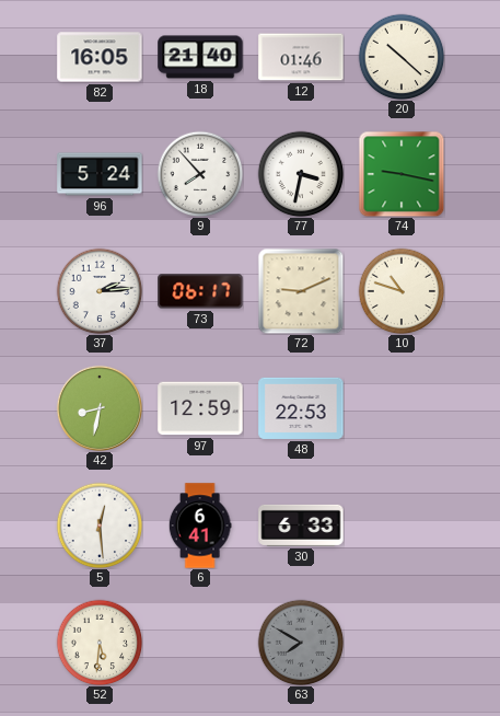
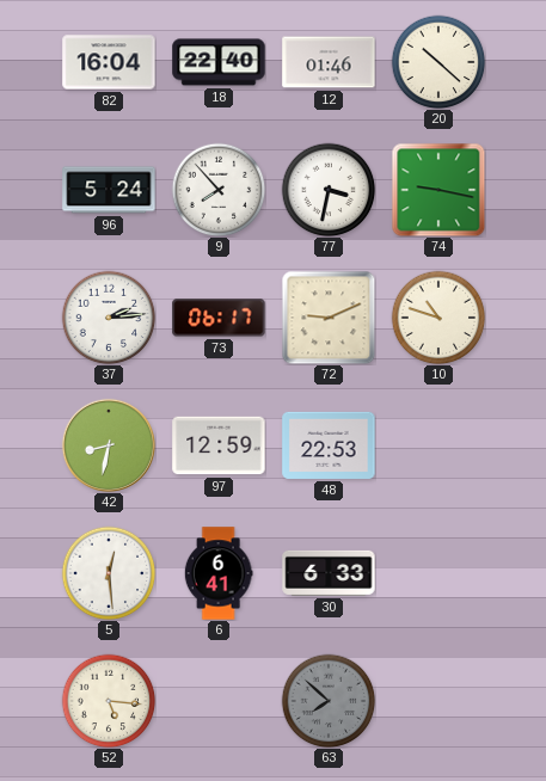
82: 16:05 -> 16:04 (109, 62)
18: 21:40 -> 22:40 (219, 62)
52: 5:31 -> 5:16 (109, 701)
63: 7:50 -> 7:52 (329, 701)
